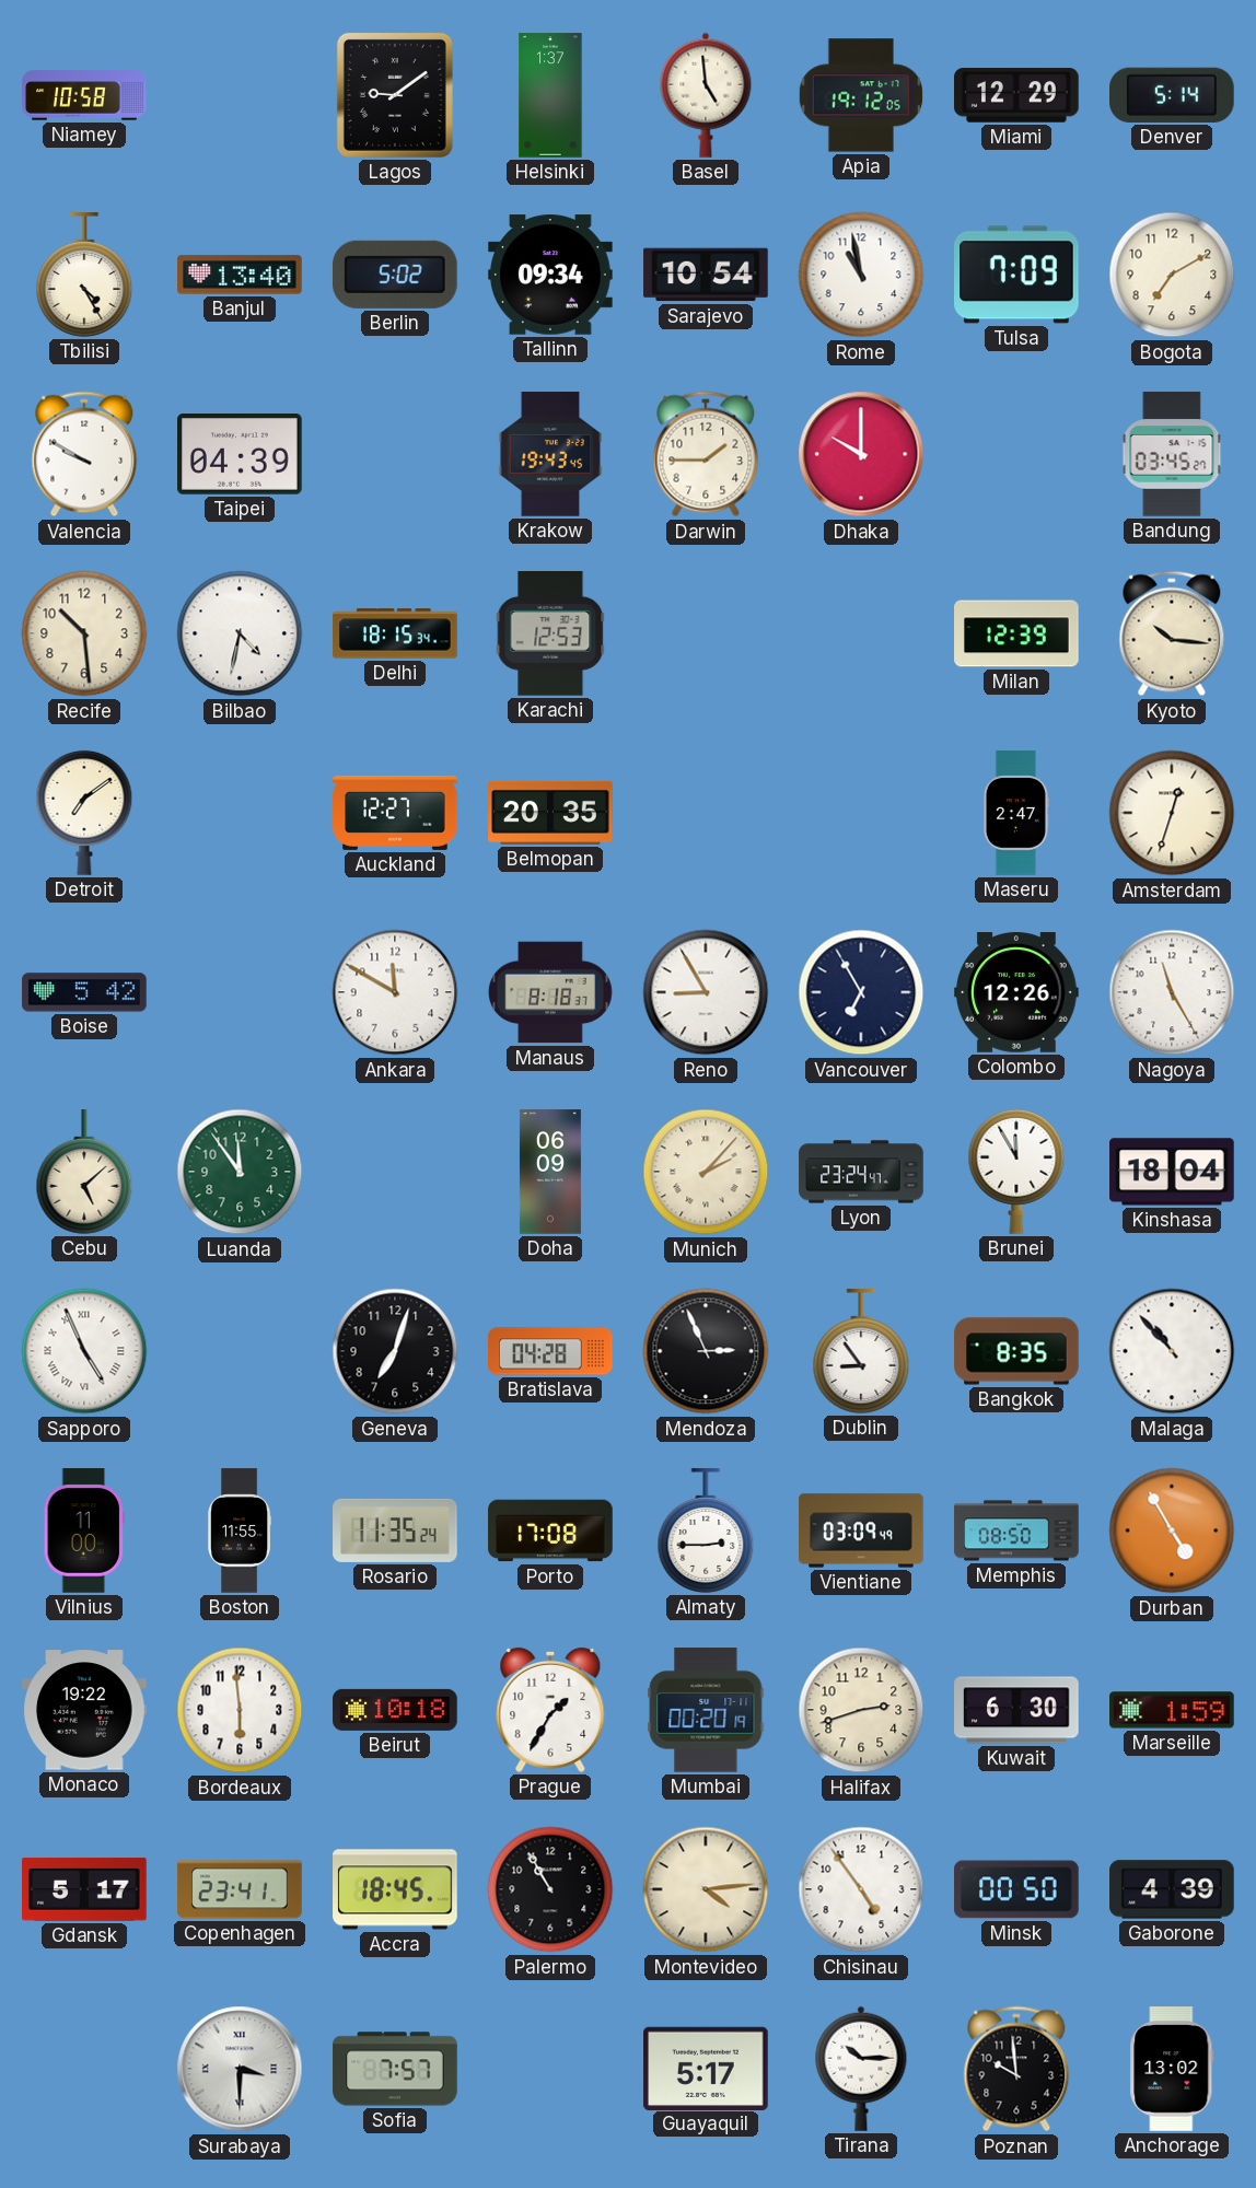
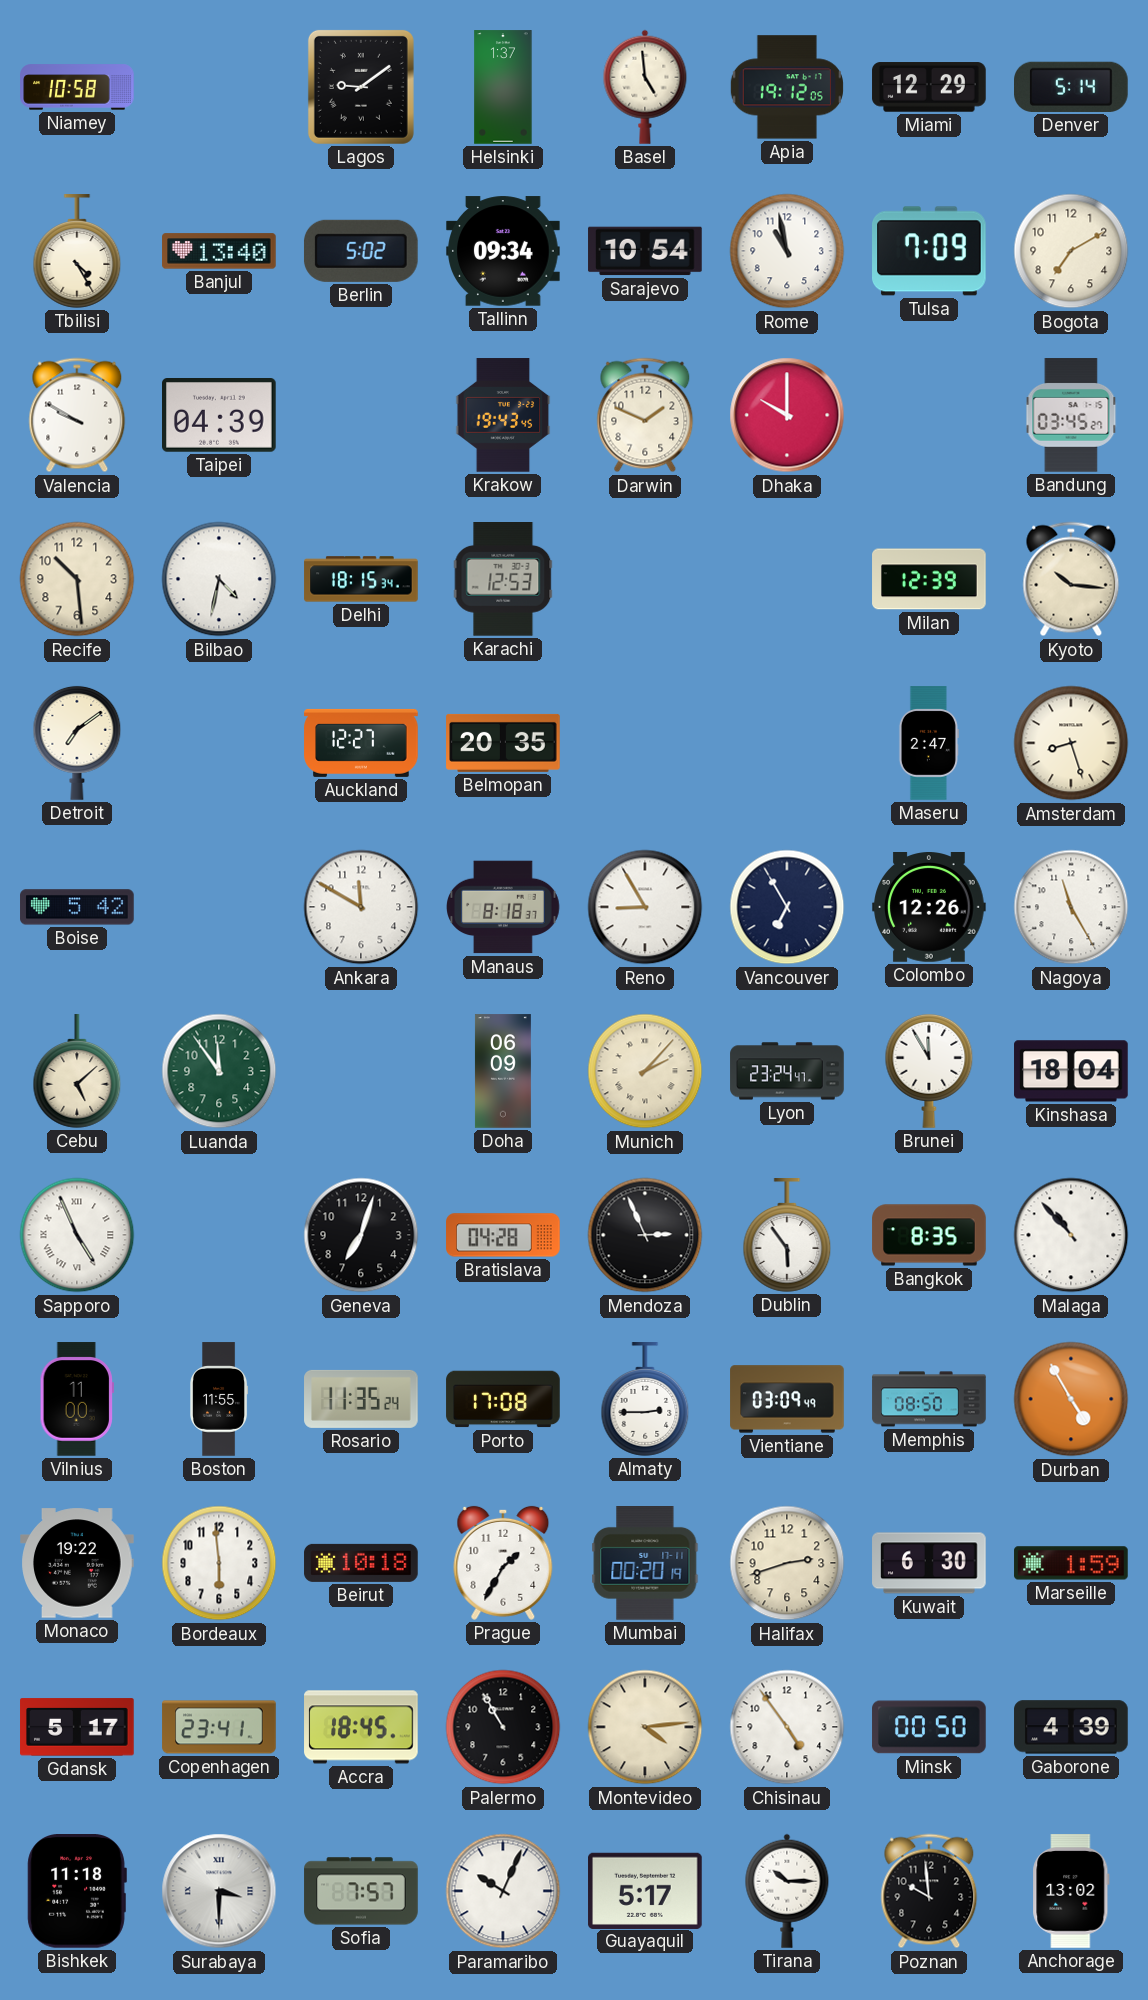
Darwin: 1:45 -> 1:49 (645, 415)
Amsterdam: 12:33 -> 8:27 (1071, 743)
Dublin: 8:54 -> 5:54 (787, 1235)
Bishkek: none -> 11:18 (77, 1892)
Paramaribo: none -> 10:04 (503, 1891)
